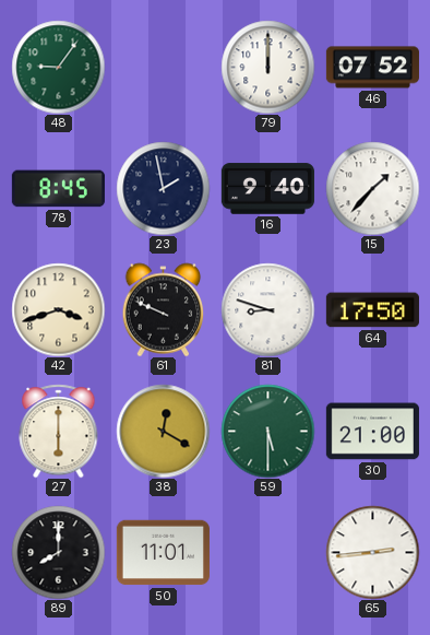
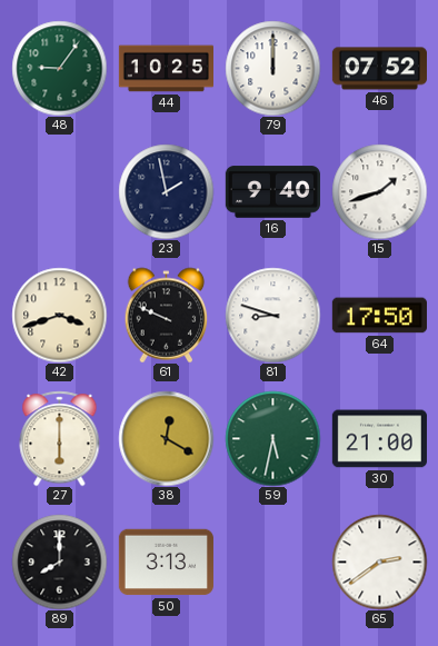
44: none -> 10:25 (166, 69)
78: 8:45 -> none (58, 189)
15: 1:37 -> 1:42 (379, 191)
59: 5:30 -> 5:32 (272, 438)
50: 11:01 -> 3:13 (166, 563)
65: 2:44 -> 2:39 (379, 561)
